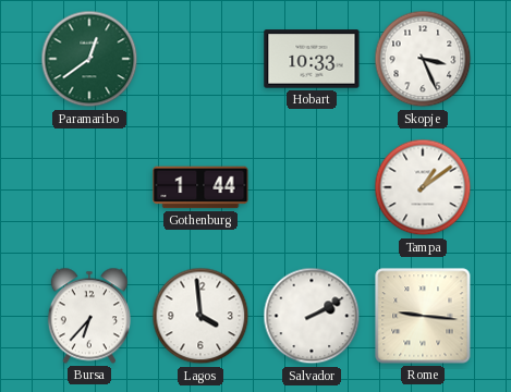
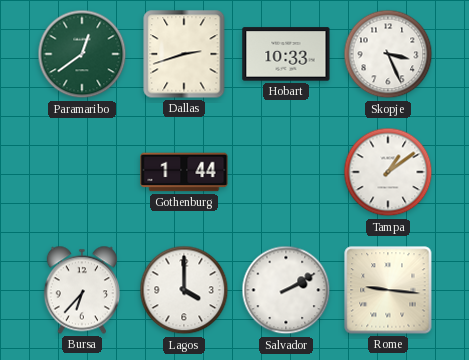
Dallas: none -> 2:42 (184, 54)
Lagos: 3:59 -> 4:00 (184, 290)
